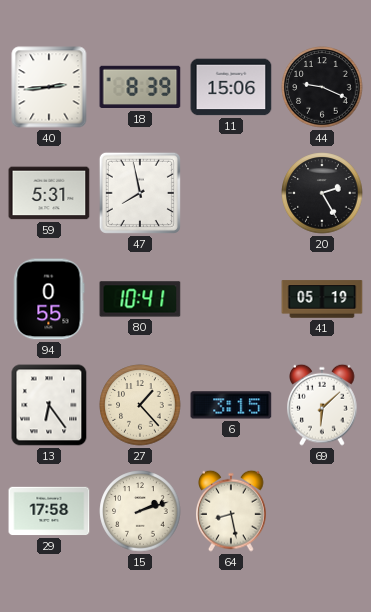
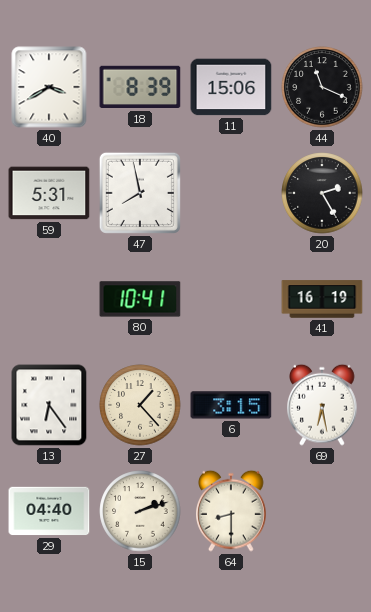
40: 2:44 -> 3:40 (49, 87)
44: 9:19 -> 11:19 (322, 87)
94: 0:55 -> none (49, 299)
41: 05:19 -> 16:19 (322, 299)
69: 6:08 -> 6:28 (323, 405)
29: 17:58 -> 04:40 (49, 511)
64: 8:28 -> 8:30 (232, 511)
